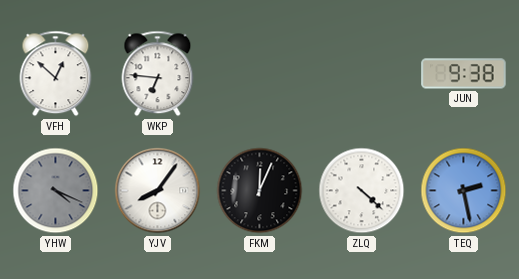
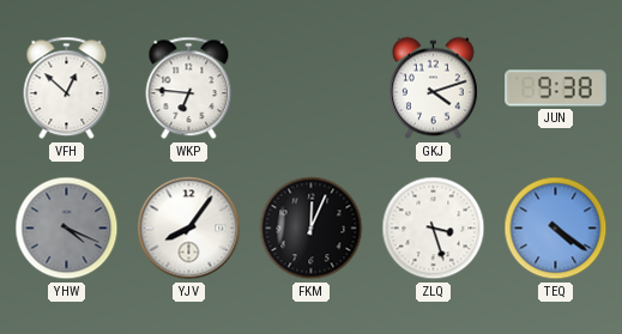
GKJ: none -> 4:12 (433, 89)
ZLQ: 4:22 -> 3:27 (434, 229)
TEQ: 2:28 -> 4:21 (556, 229)
